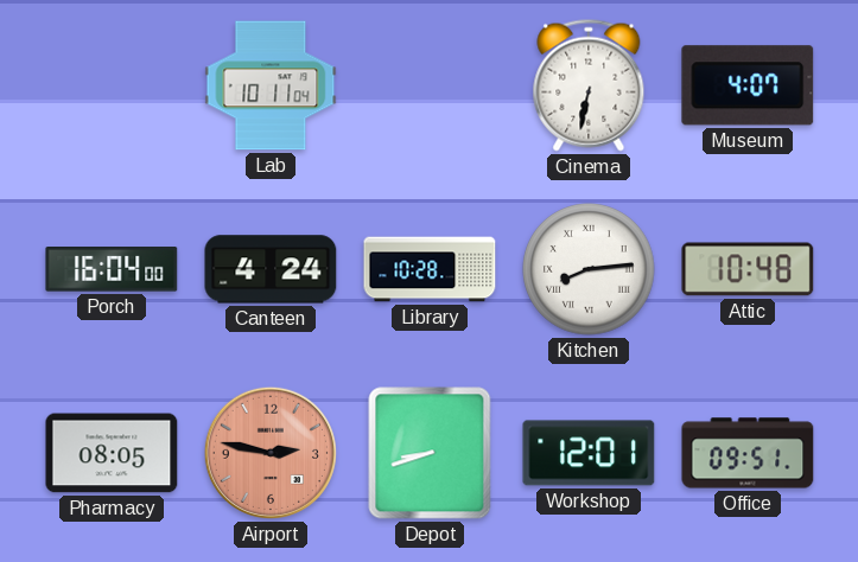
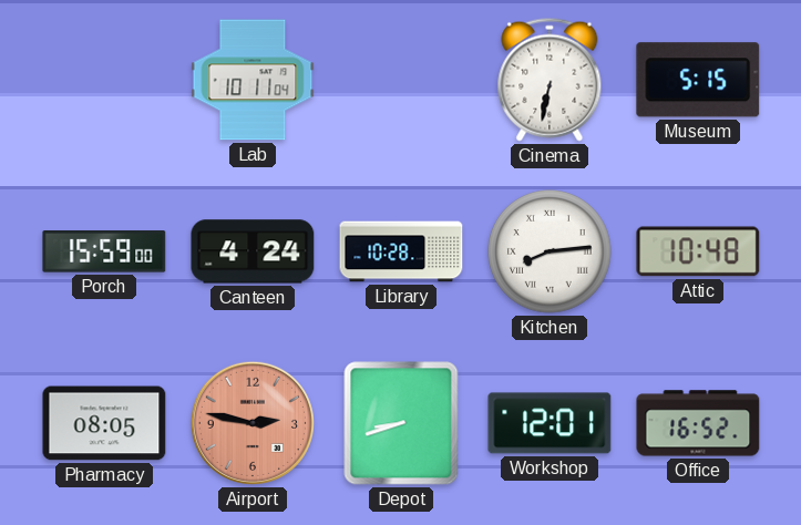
Museum: 4:07 -> 5:15 (698, 80)
Porch: 16:04 -> 15:59 (104, 251)
Office: 09:51 -> 16:52 (698, 423)
